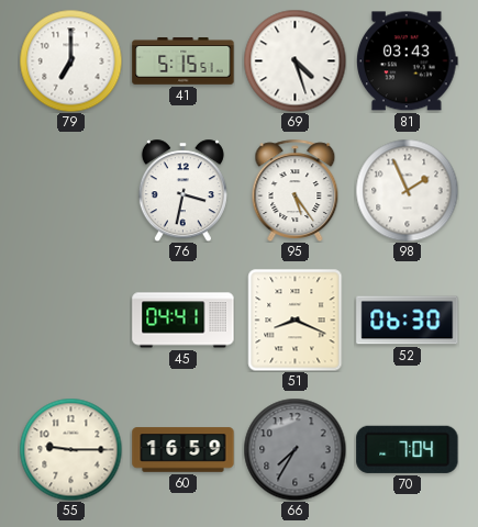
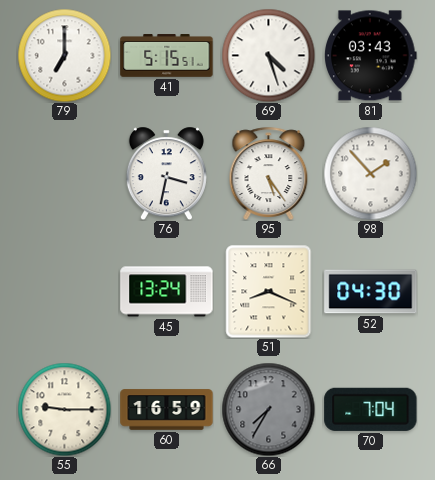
98: 1:56 -> 1:53 (370, 173)
45: 04:41 -> 13:24 (167, 292)
52: 06:30 -> 04:30 (371, 292)
